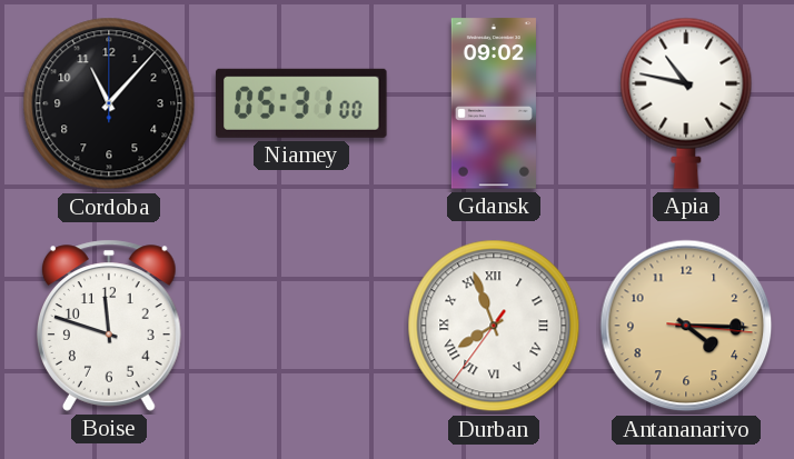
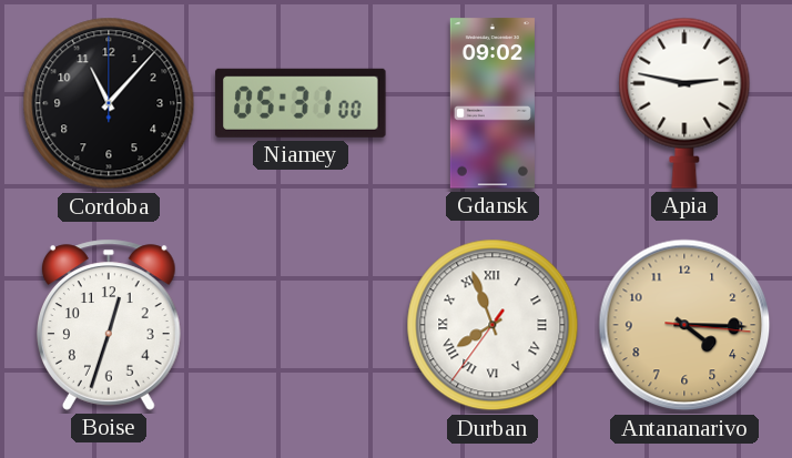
Apia: 10:47 -> 2:47 (684, 103)
Boise: 11:48 -> 12:33 (109, 325)
